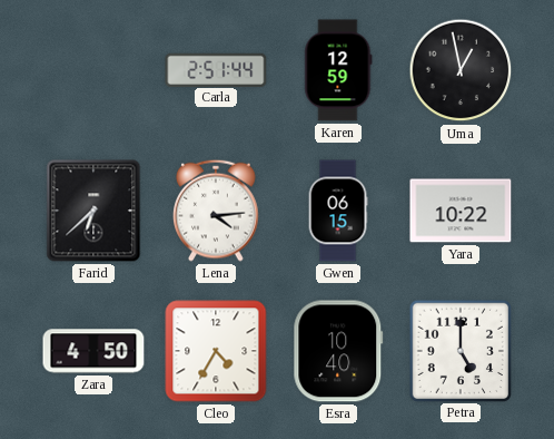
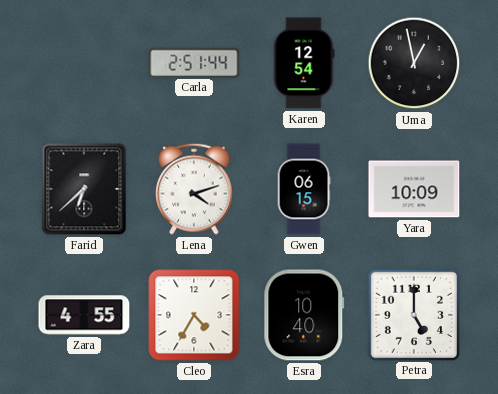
Karen: 12:59 -> 12:54 (304, 63)
Lena: 4:14 -> 4:12 (195, 189)
Yara: 10:22 -> 10:09 (414, 189)
Zara: 4:50 -> 4:55 (84, 315)
